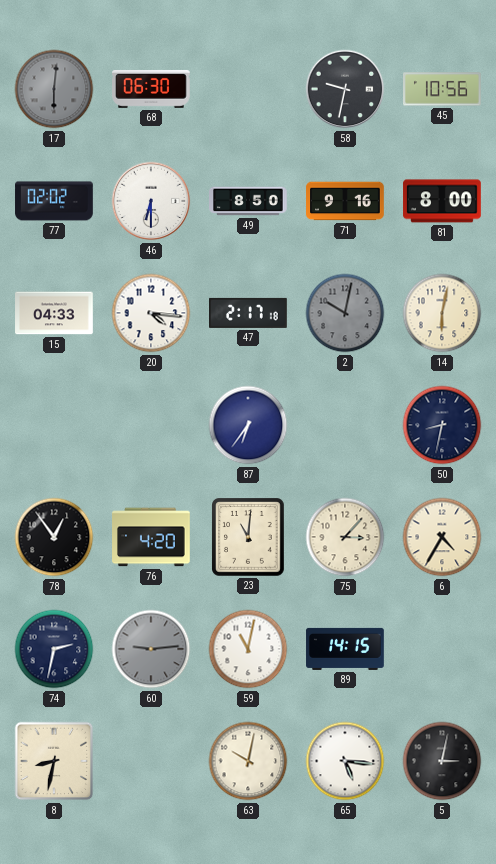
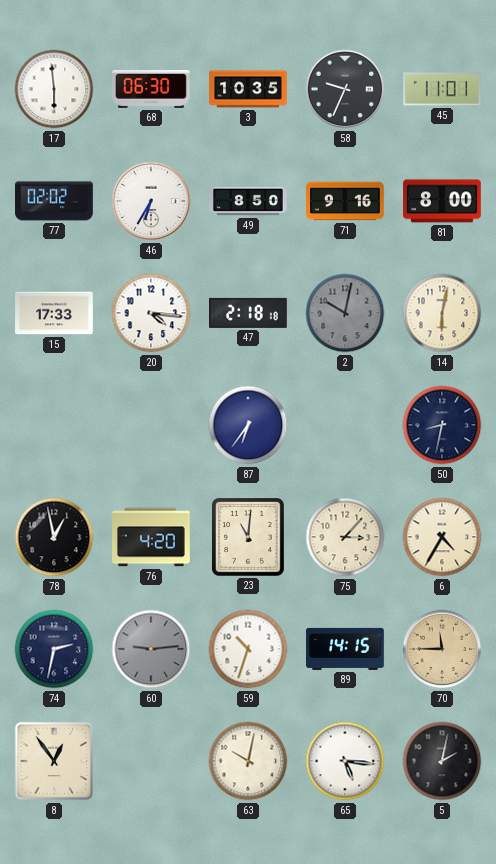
17: 6:01 -> 5:59 (54, 89)
17 dial: grey -> white (54, 89)
3: none -> 10:35 (248, 89)
58: 9:32 -> 9:34 (345, 89)
45: 10:56 -> 11:01 (443, 89)
46: 6:30 -> 6:35 (151, 201)
15: 04:33 -> 17:33 (54, 313)
47: 2:17 -> 2:18 (249, 313)
78: 12:54 -> 12:58 (54, 537)
59: 11:02 -> 10:33 (248, 649)
70: none -> 11:45 (442, 649)
8: 8:32 -> 12:54 (54, 761)
5: 3:02 -> 2:02 (442, 761)
